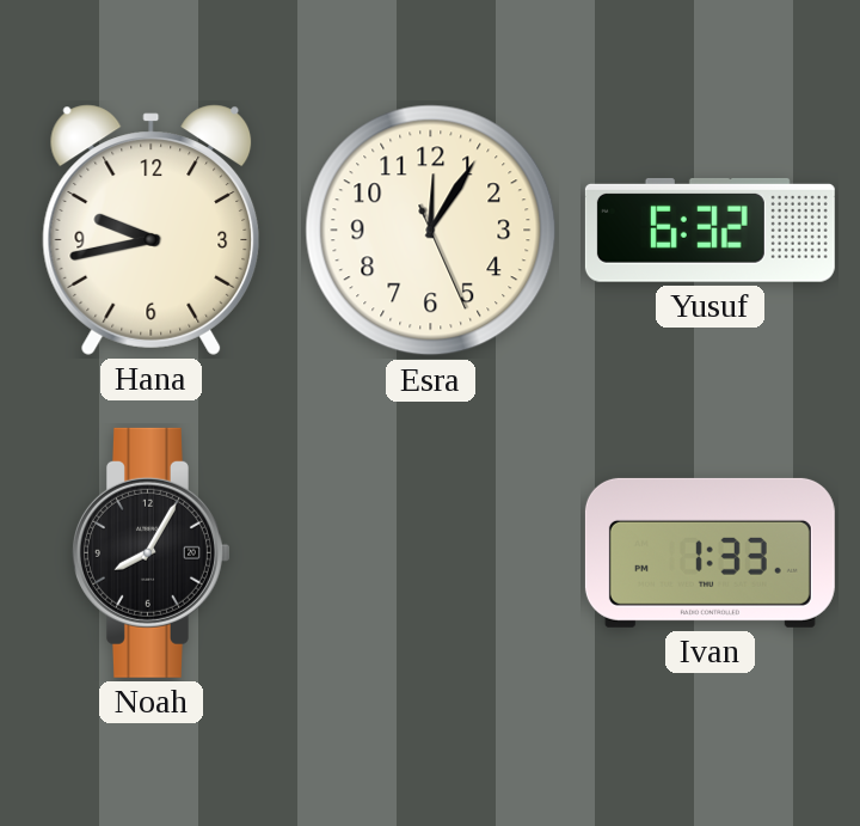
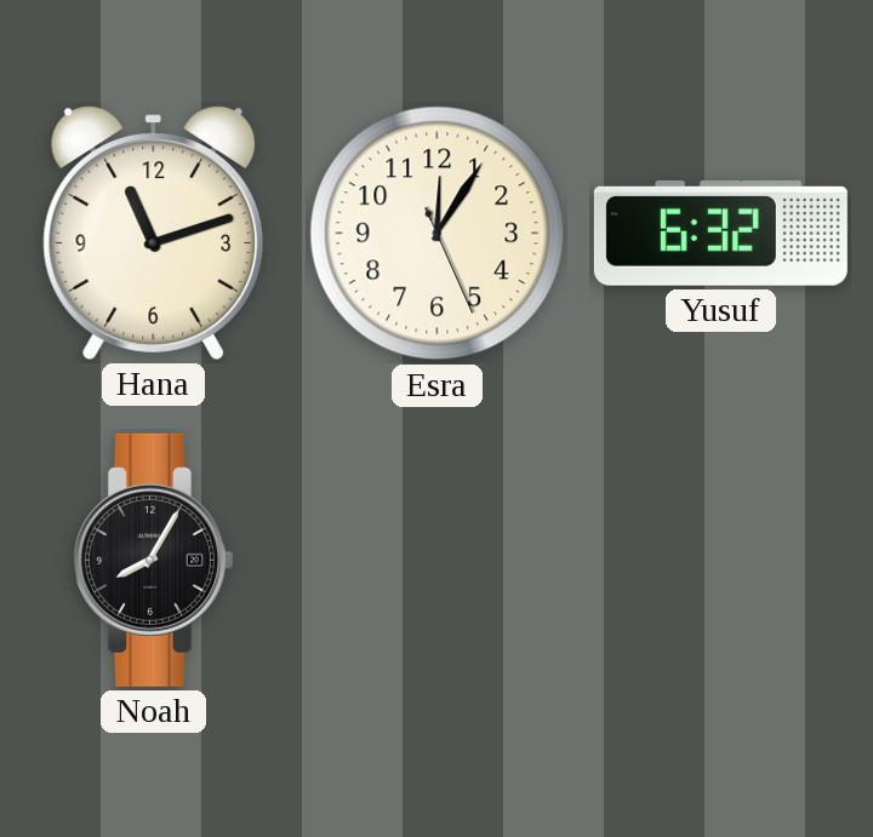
Hana: 9:43 -> 11:12 (154, 233)
Ivan: 1:33 -> none (709, 552)
